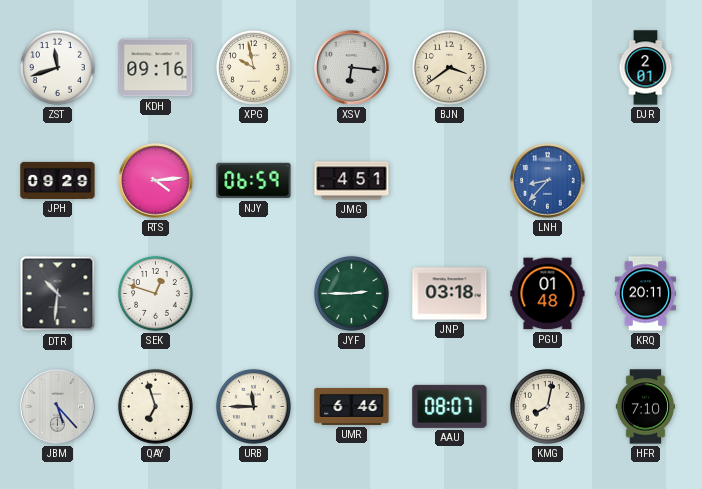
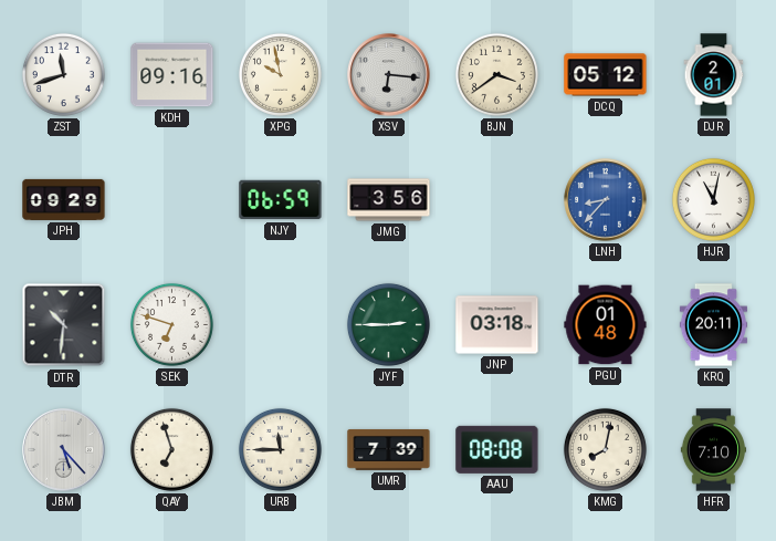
DCQ: none -> 05:12 (606, 75)
RTS: 4:14 -> none (156, 181)
JMG: 4:51 -> 3:56 (389, 200)
HJR: none -> 11:02 (713, 199)
SEK: 12:48 -> 6:48 (171, 324)
UMR: 6:46 -> 7:39 (389, 449)
AAU: 08:07 -> 08:08 (497, 449)
